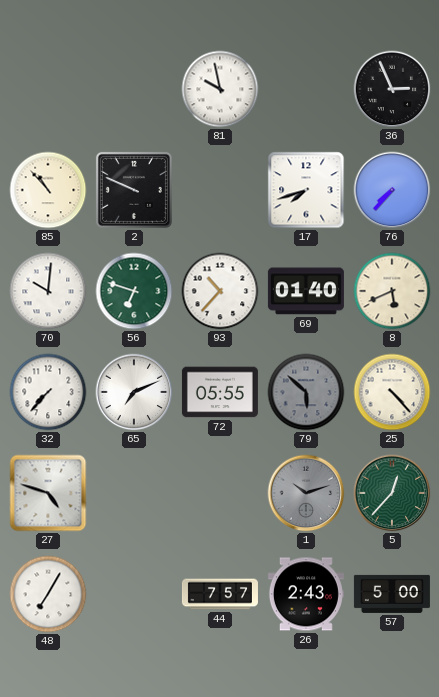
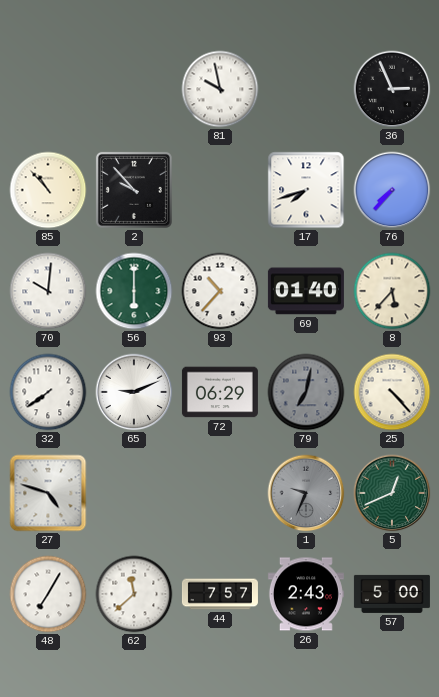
2: 9:49 -> 9:53 (134, 190)
56: 6:48 -> 6:00 (134, 291)
8: 5:41 -> 5:37 (392, 291)
32: 7:37 -> 7:39 (48, 392)
65: 7:11 -> 9:11 (134, 392)
72: 05:55 -> 06:29 (220, 392)
79: 5:52 -> 7:02 (306, 392)
1: 10:12 -> 9:34 (306, 493)
5: 12:37 -> 12:41 (392, 493)
62: none -> 11:38 (134, 594)
